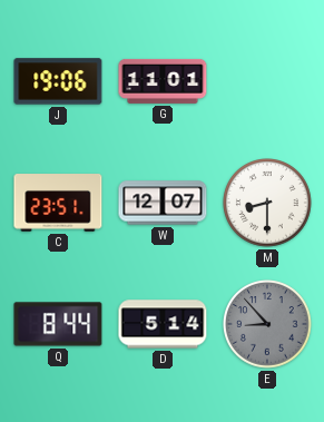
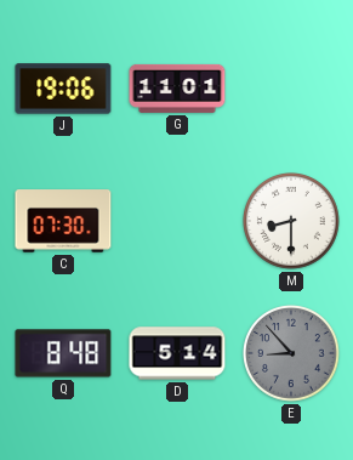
C: 23:51 -> 07:30 (63, 221)
W: 12:07 -> none (163, 203)
Q: 8:44 -> 8:48 (63, 353)
